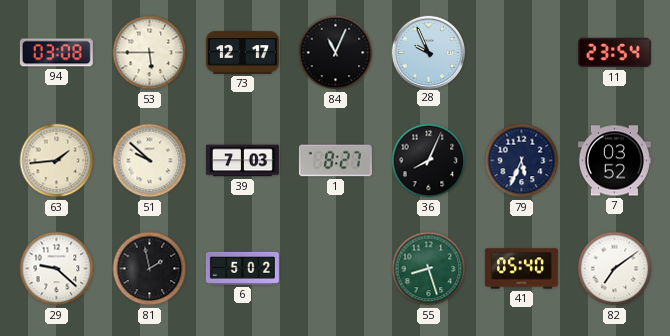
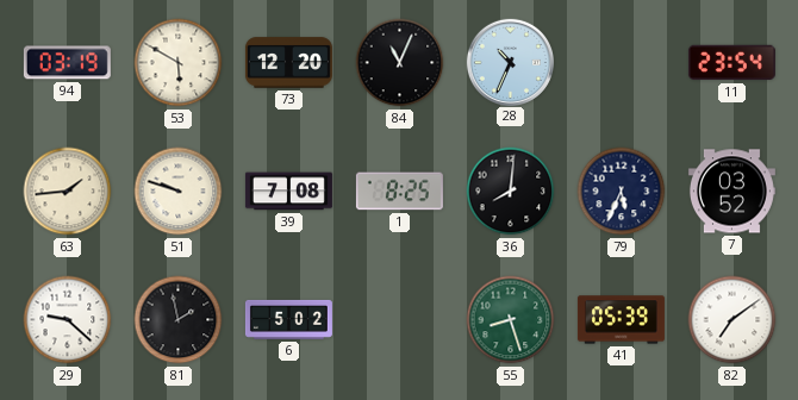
94: 03:08 -> 03:19 (67, 63)
53: 5:45 -> 5:50 (179, 63)
73: 12:17 -> 12:20 (288, 63)
28: 9:56 -> 10:34 (510, 62)
51: 9:52 -> 9:48 (179, 192)
39: 7:03 -> 7:08 (288, 192)
1: 8:27 -> 8:25 (399, 192)
36: 8:04 -> 8:01 (511, 192)
41: 05:40 -> 05:39 (621, 320)
